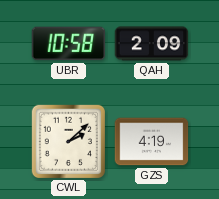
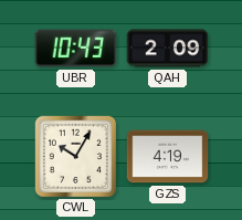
UBR: 10:58 -> 10:43 (76, 49)
CWL: 2:08 -> 10:05 (75, 156)
